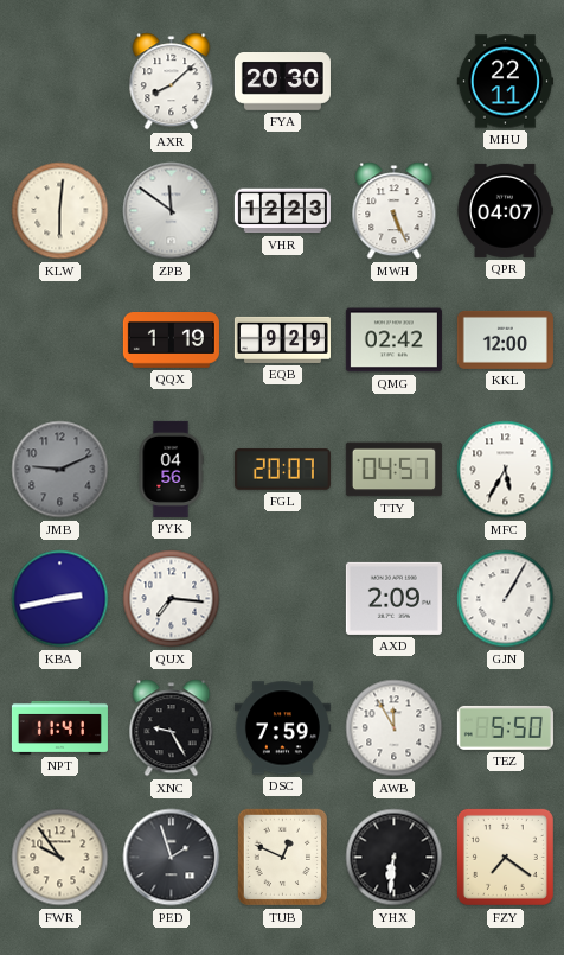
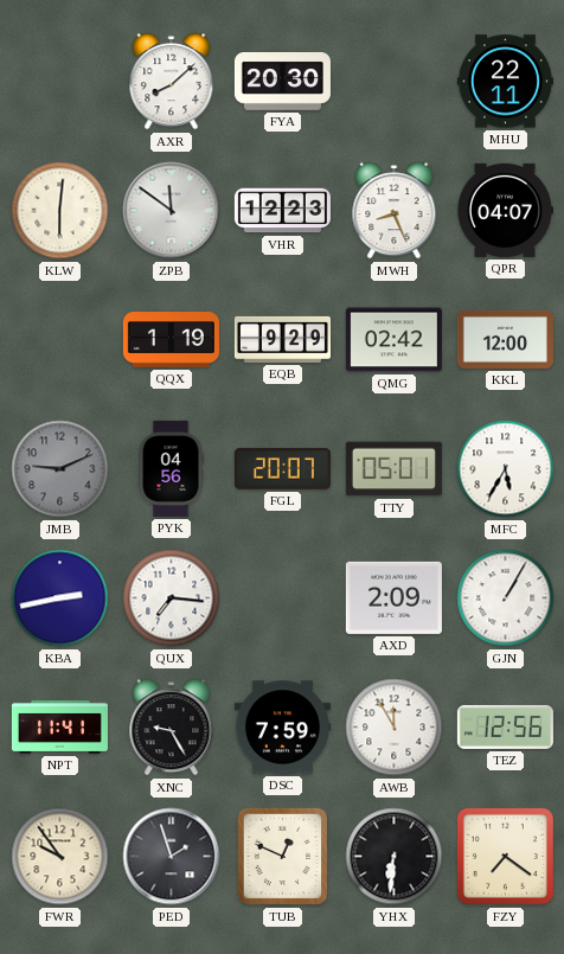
MWH: 5:26 -> 8:26 (395, 211)
TTY: 04:57 -> 05:01 (393, 469)
TEZ: 5:50 -> 12:56 (505, 726)
